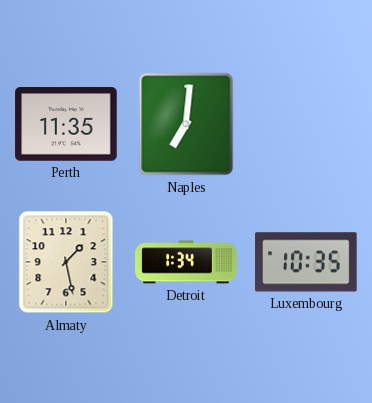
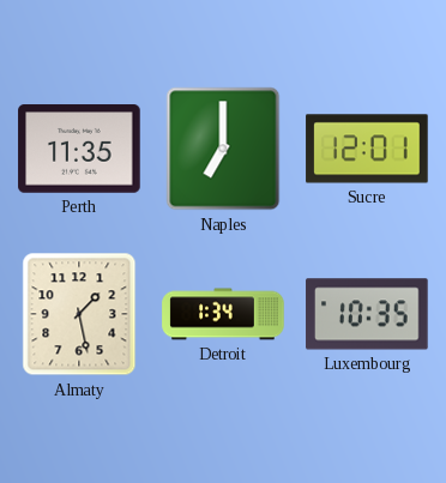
Naples: 7:01 -> 7:00 (223, 149)
Sucre: none -> 12:01 (367, 149)
